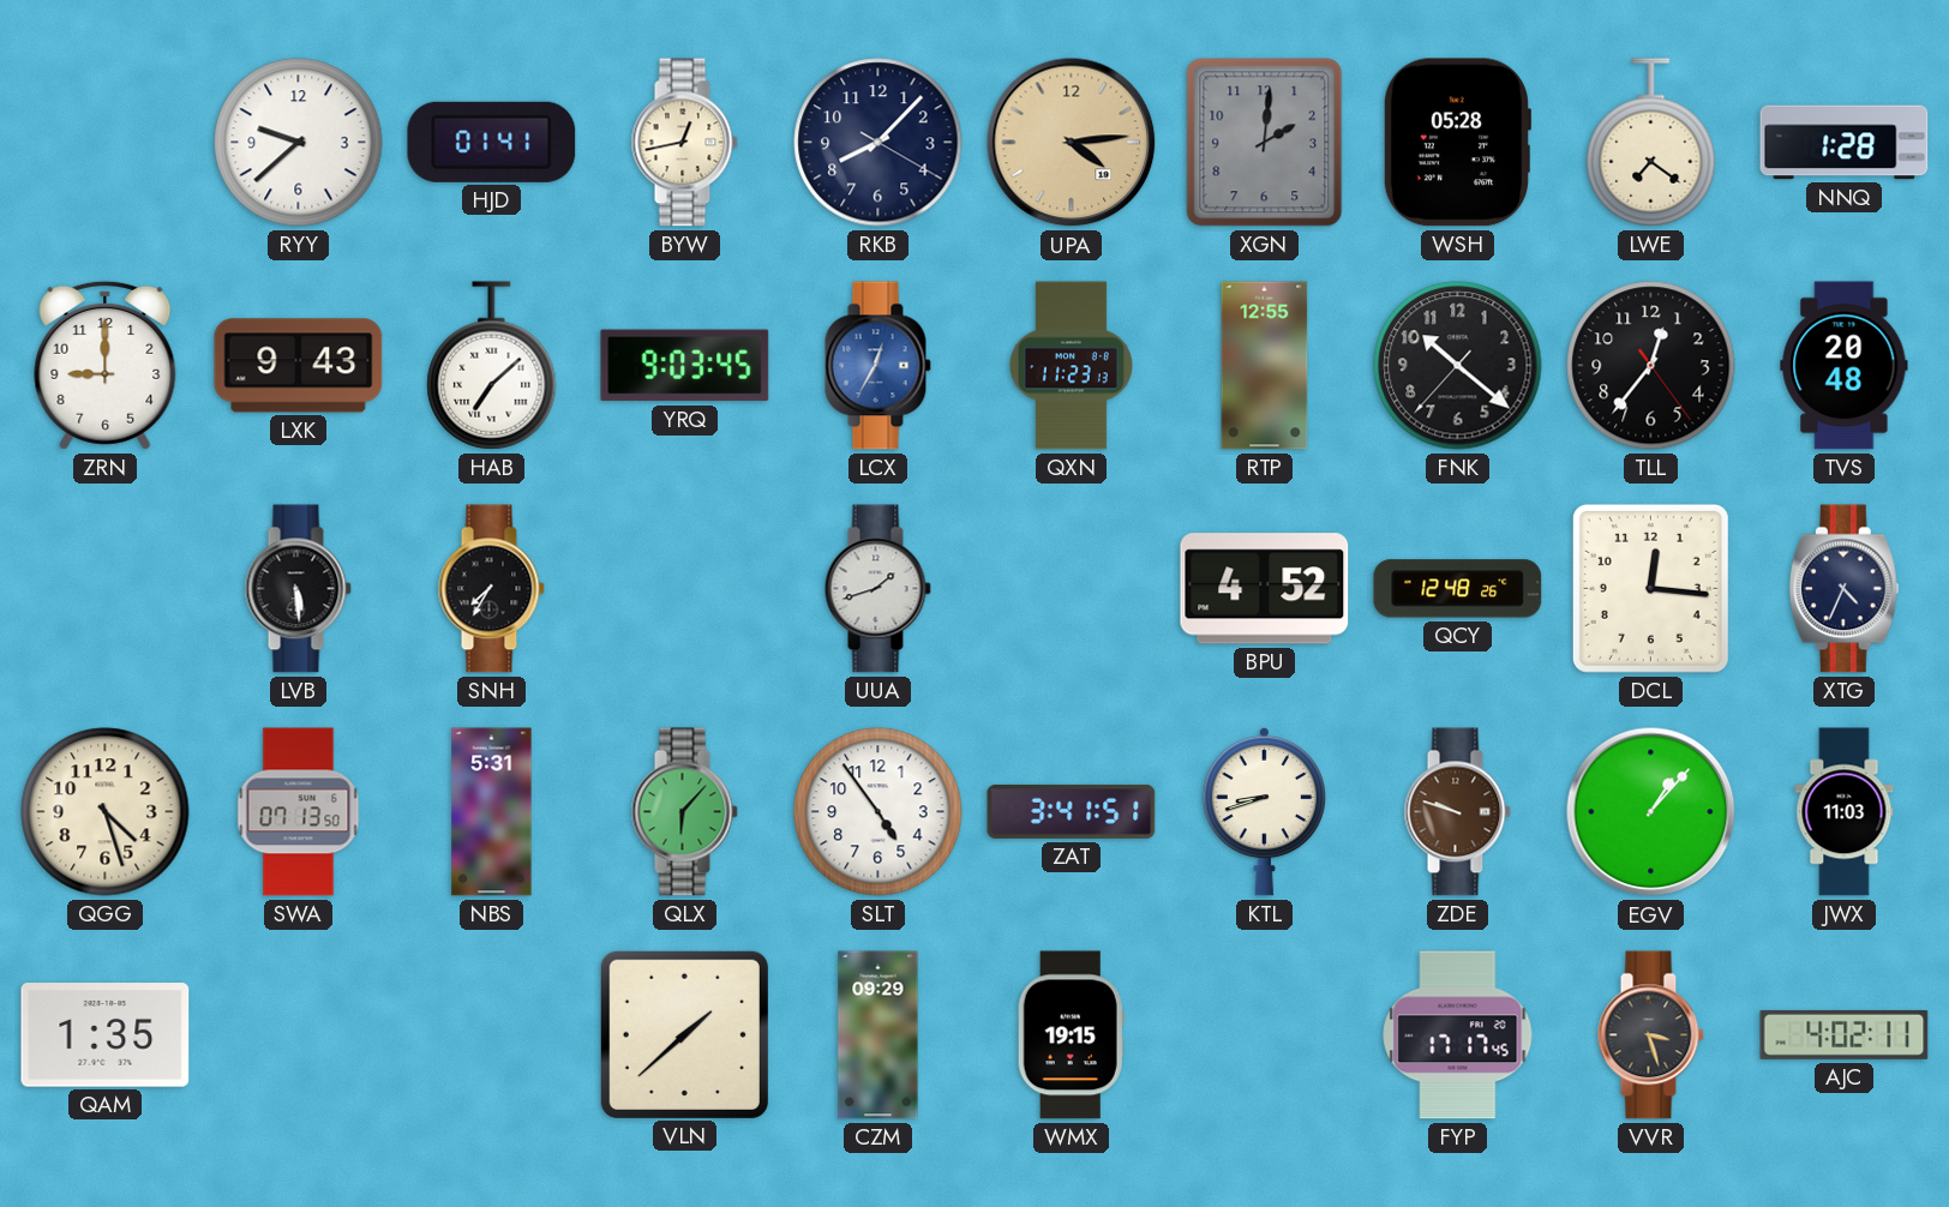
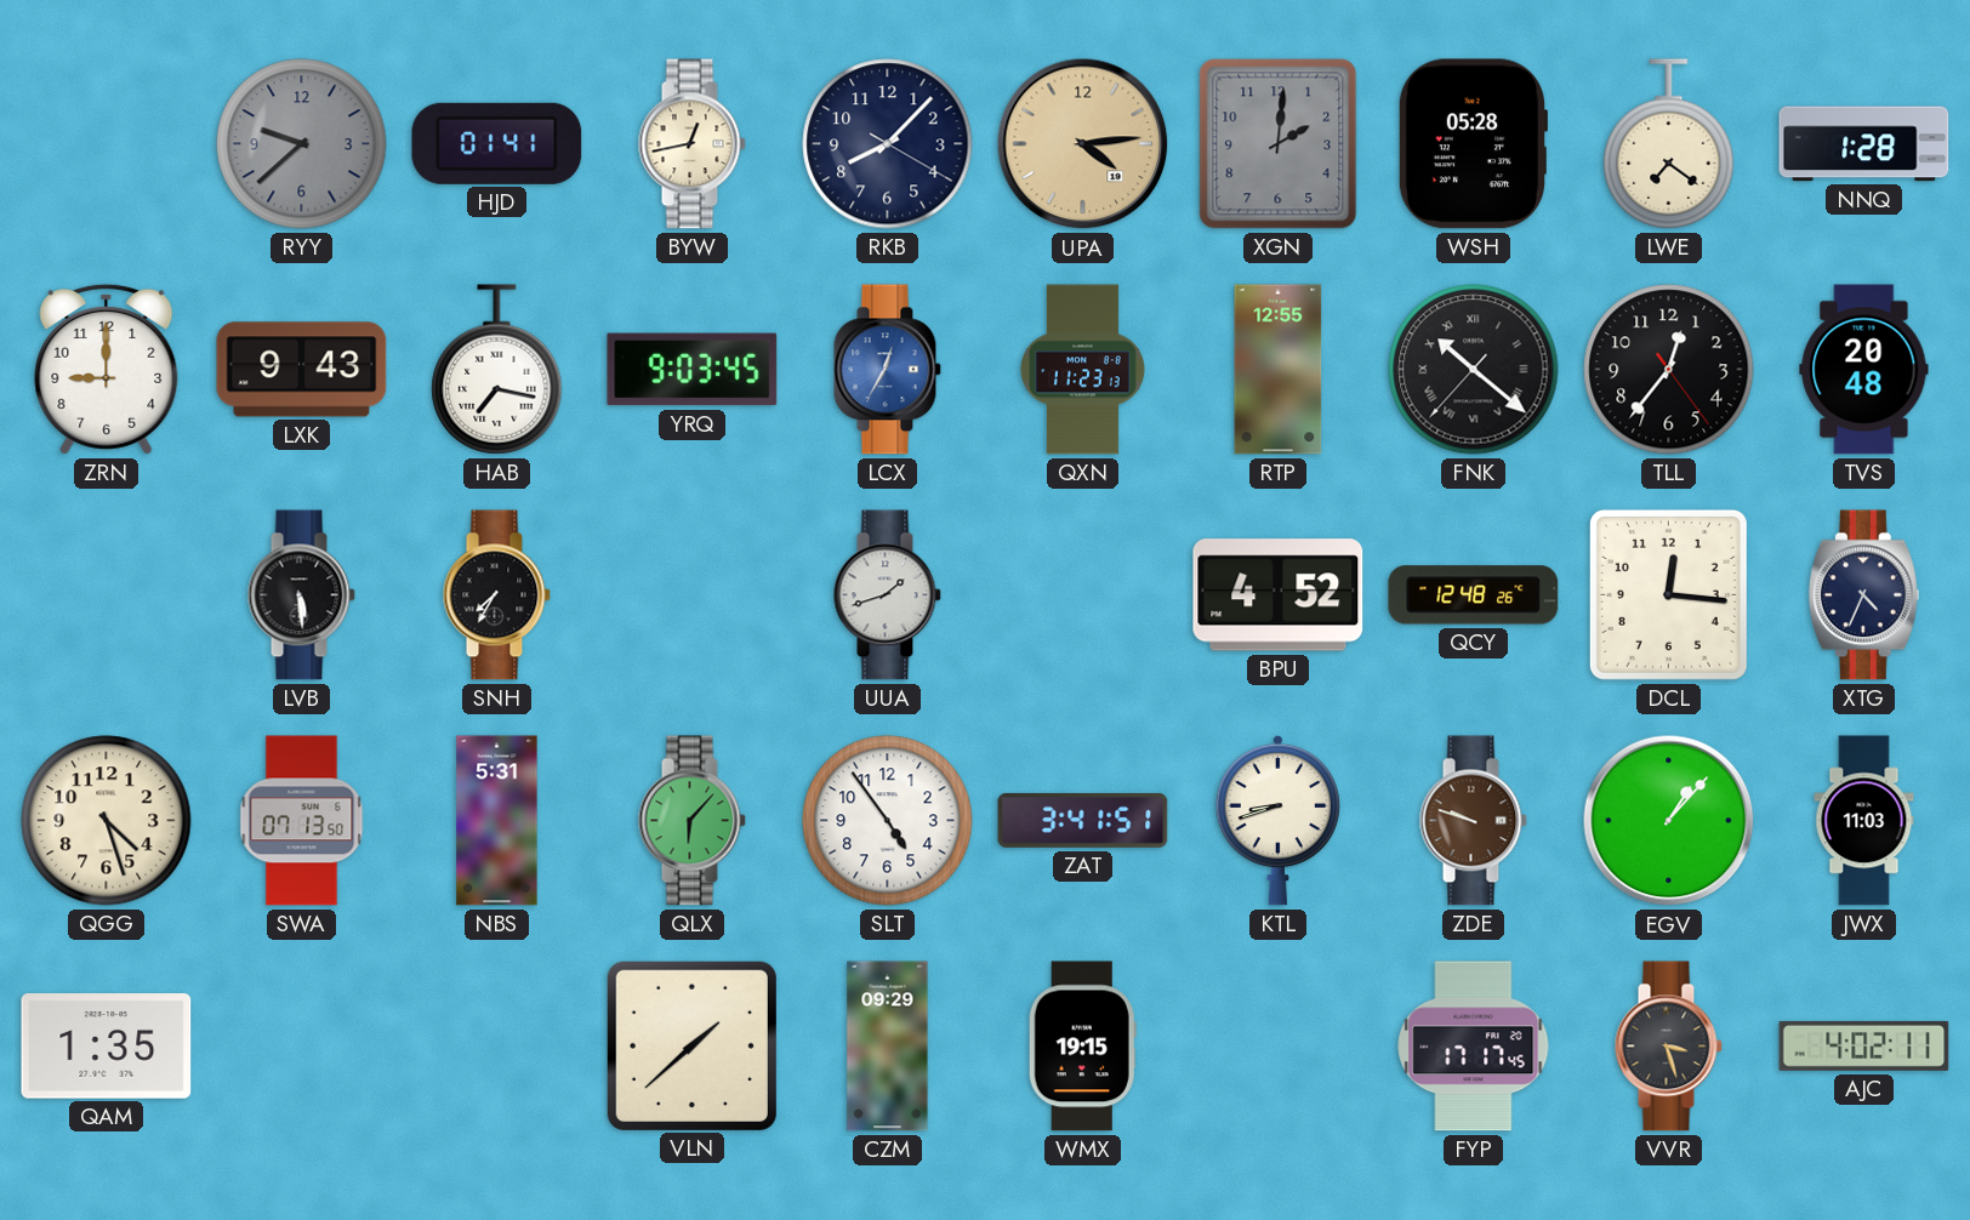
RYY dial: white -> grey (302, 144)
HAB: 7:08 -> 7:17 (497, 370)
FNK numerals: Arabic -> Roman (1474, 370)
